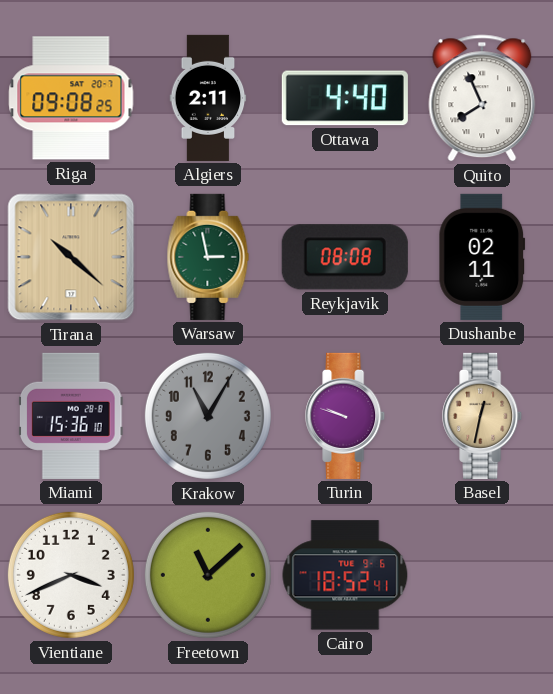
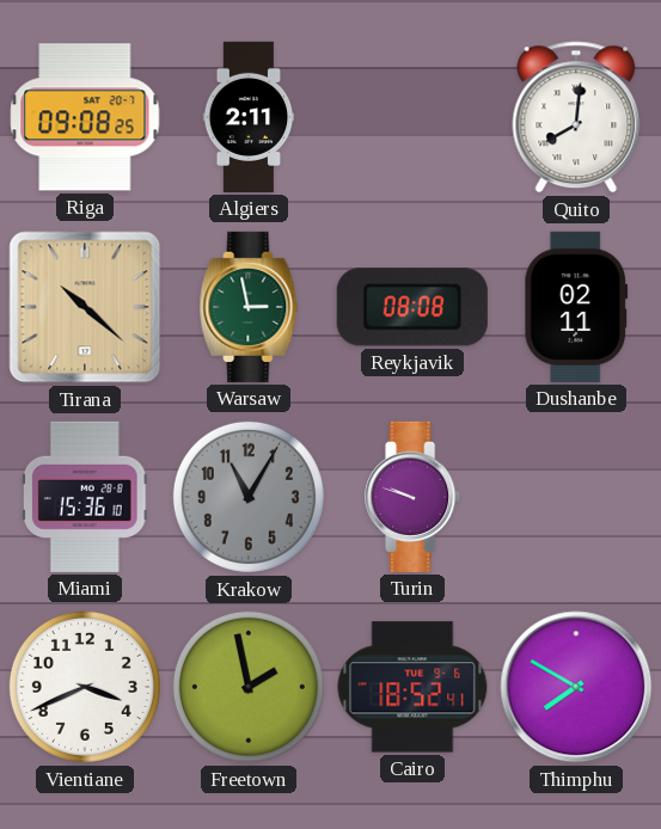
Ottawa: 4:40 -> none (345, 98)
Quito: 7:56 -> 8:01 (576, 117)
Basel: 12:32 -> none (483, 416)
Freetown: 11:08 -> 1:58 (249, 687)
Thimphu: none -> 7:50 (576, 687)
